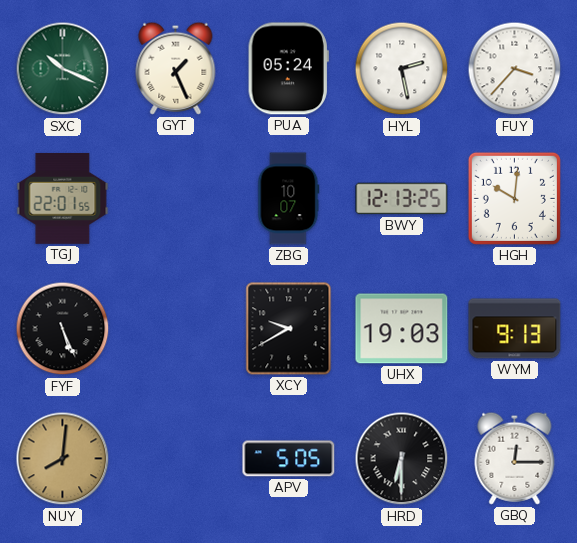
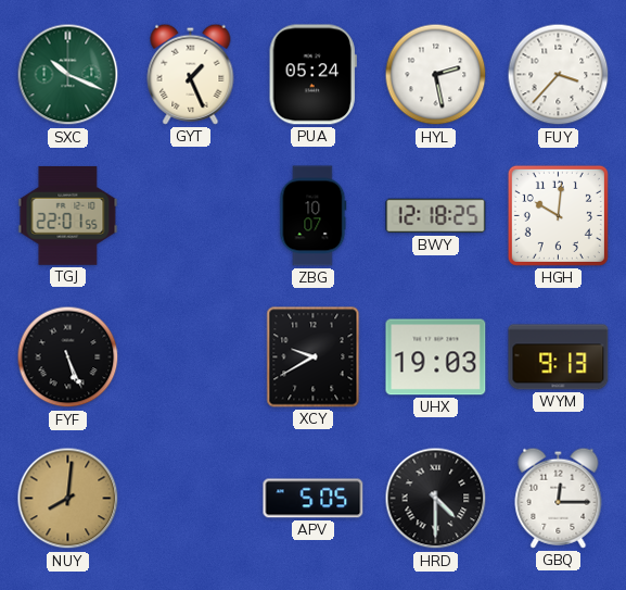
BWY: 12:13 -> 12:18 (436, 216)
HRD: 6:30 -> 4:30 (436, 499)
